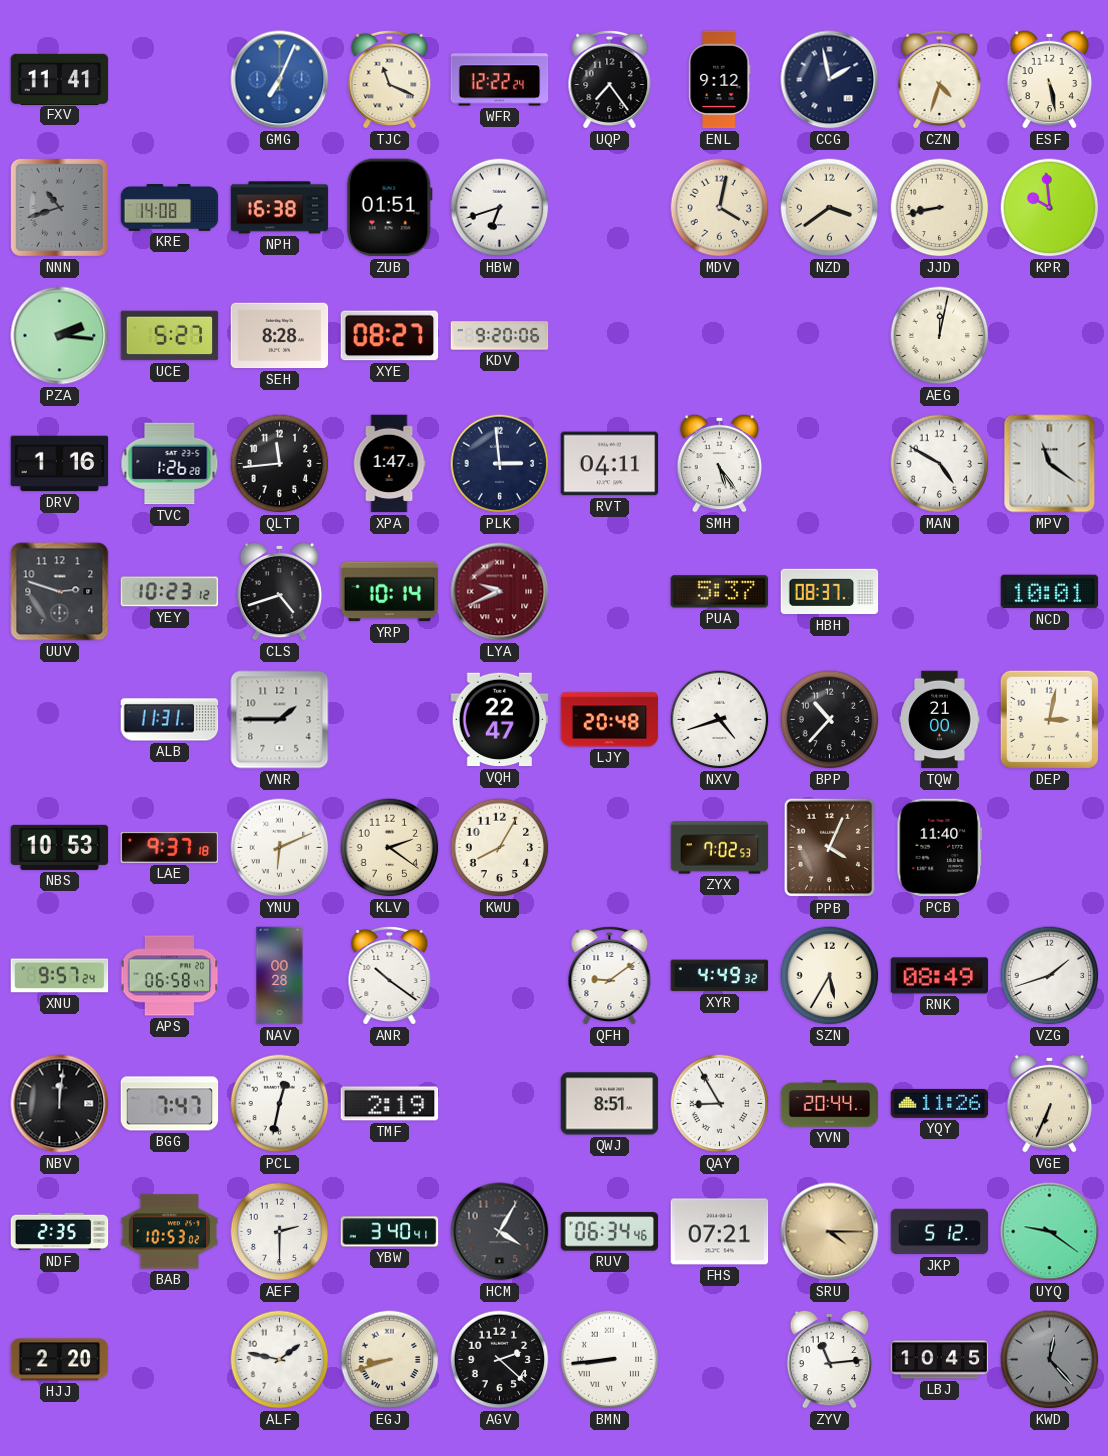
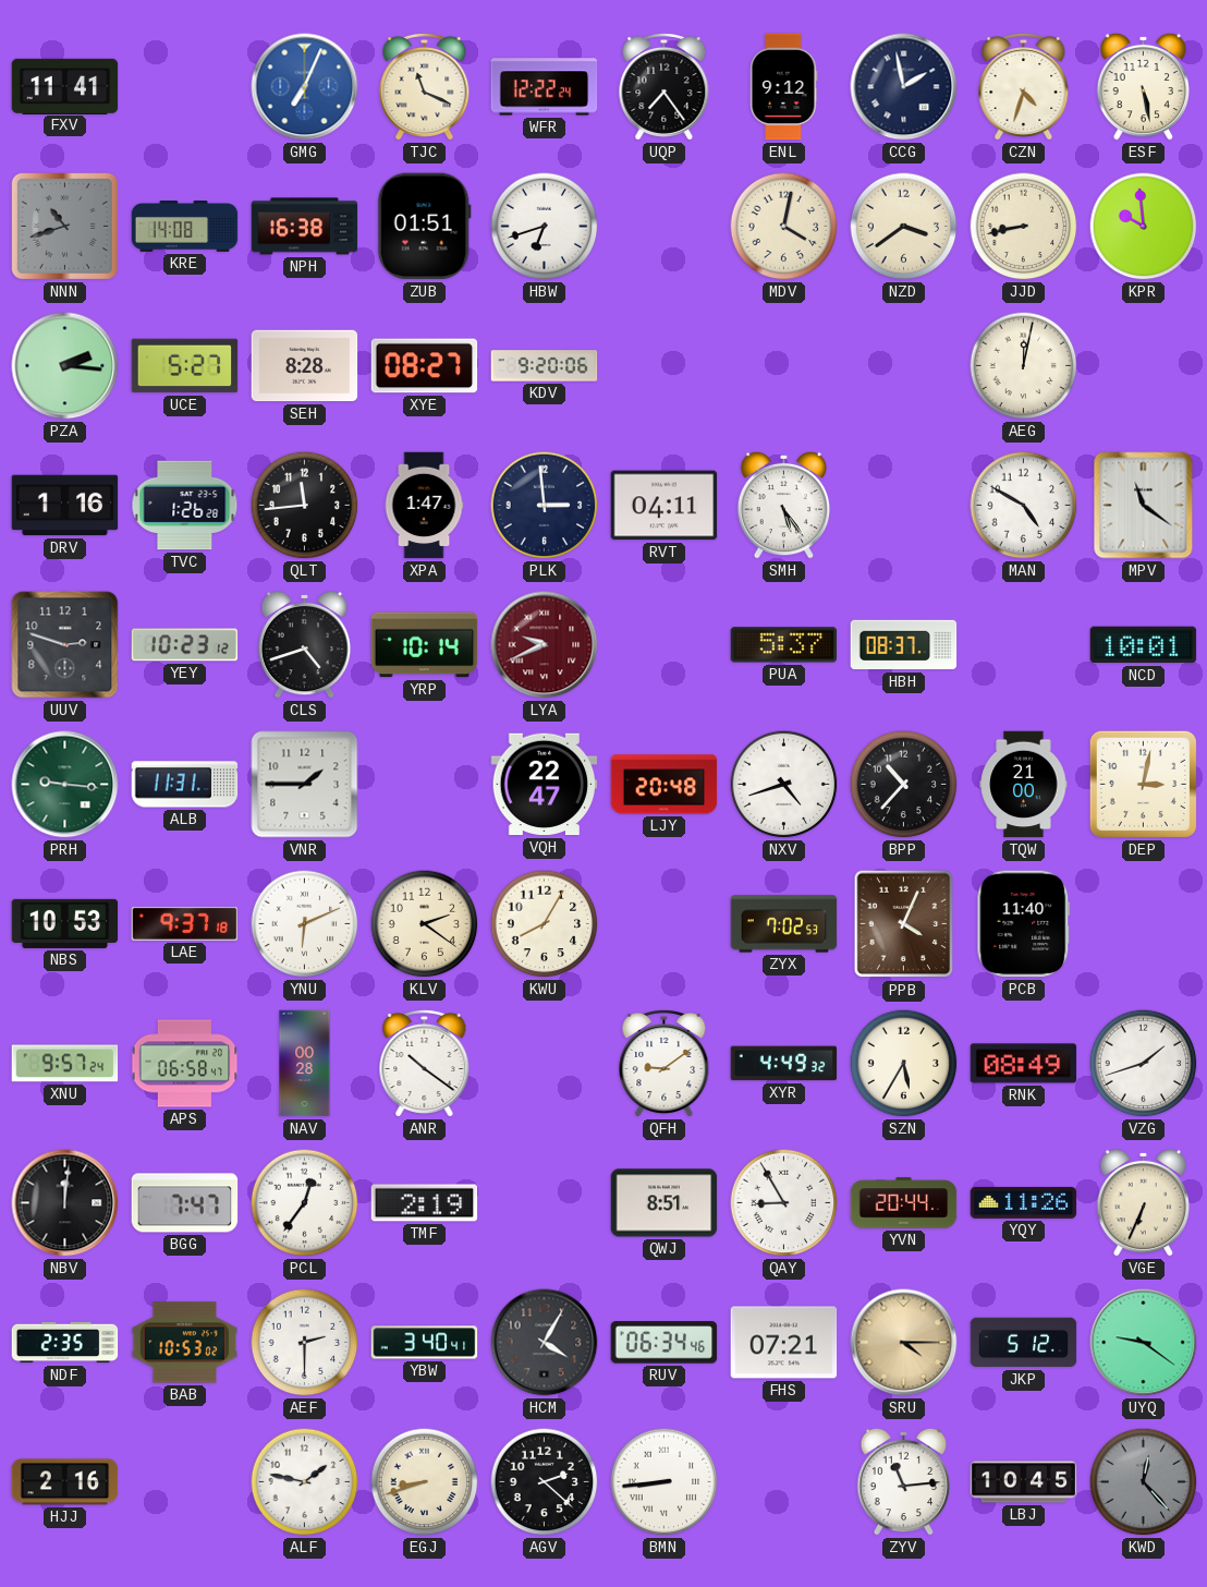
PRH: none -> 9:16 (65, 785)
PCL: 12:32 -> 12:36 (305, 1203)
HJJ: 2:20 -> 2:16 (65, 1482)
